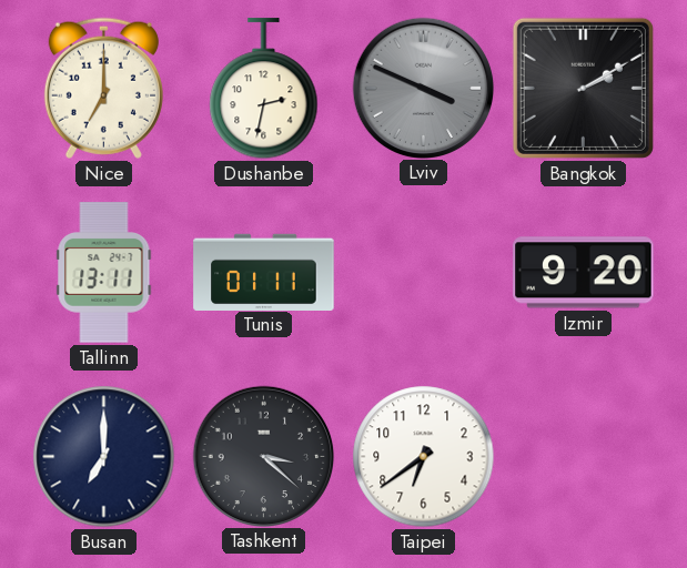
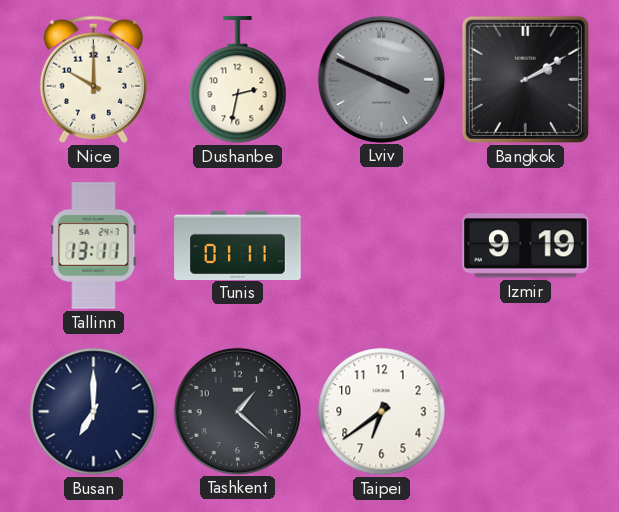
Nice: 7:00 -> 10:00 (93, 79)
Izmir: 9:20 -> 9:19 (526, 246)
Tashkent: 3:22 -> 1:22 (237, 411)
